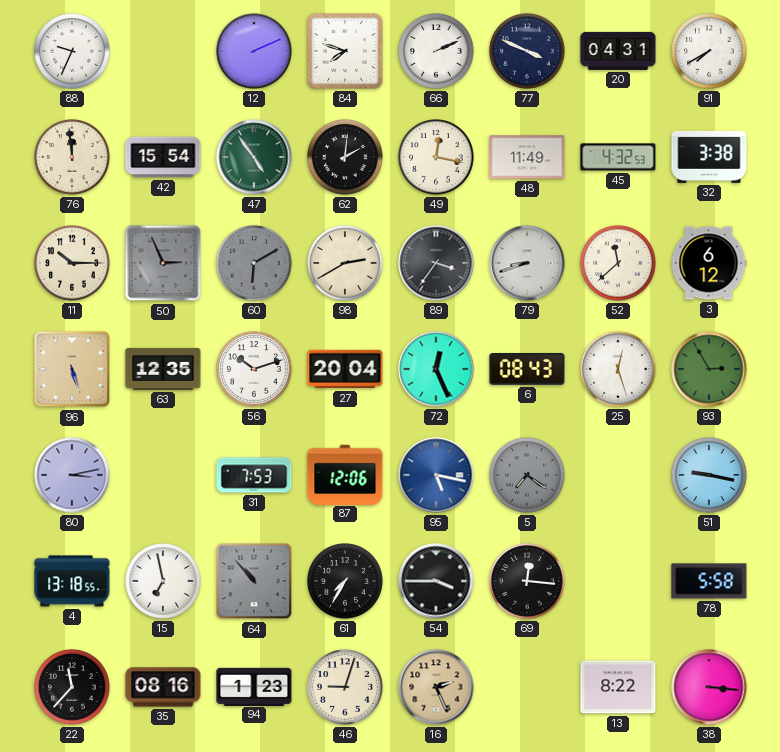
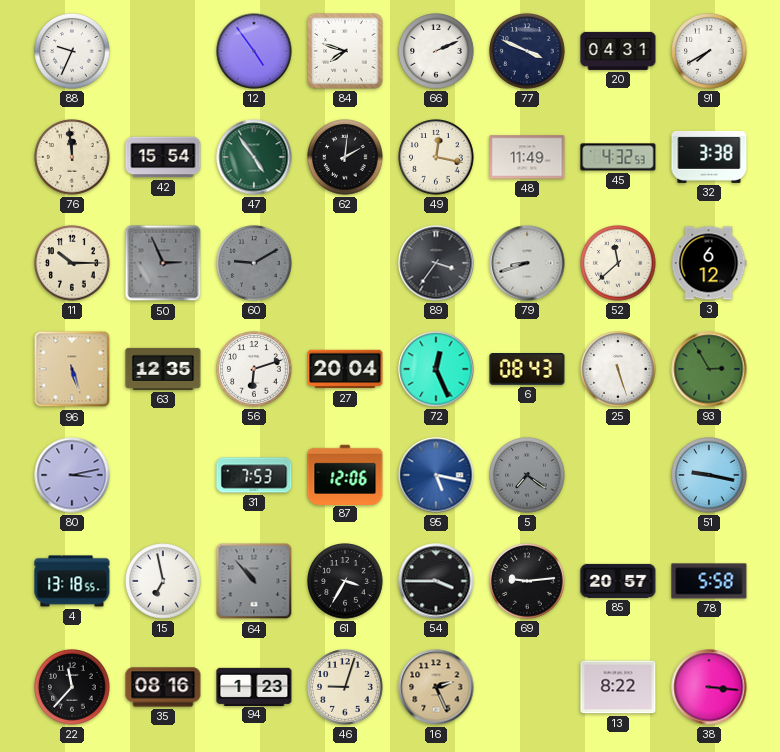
12: 2:11 -> 4:54 (254, 51)
60: 6:10 -> 9:10 (254, 263)
98: 2:40 -> none (345, 263)
56: 10:12 -> 6:12 (254, 369)
25: 12:27 -> 5:27 (618, 369)
61: 7:35 -> 3:35 (345, 581)
69: 12:16 -> 9:14 (527, 581)
85: none -> 20:57 (618, 581)
